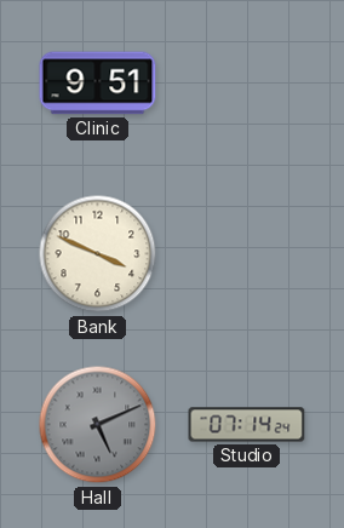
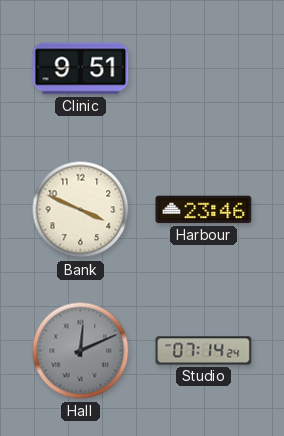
Harbour: none -> 23:46 (204, 210)
Hall: 5:11 -> 12:11 (81, 351)
